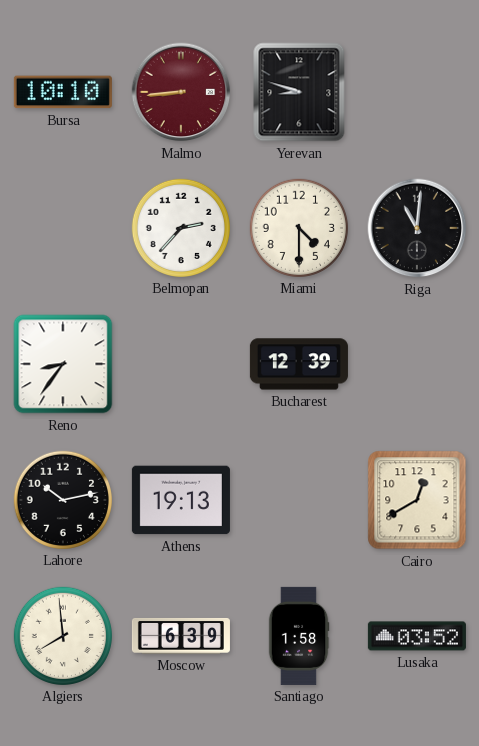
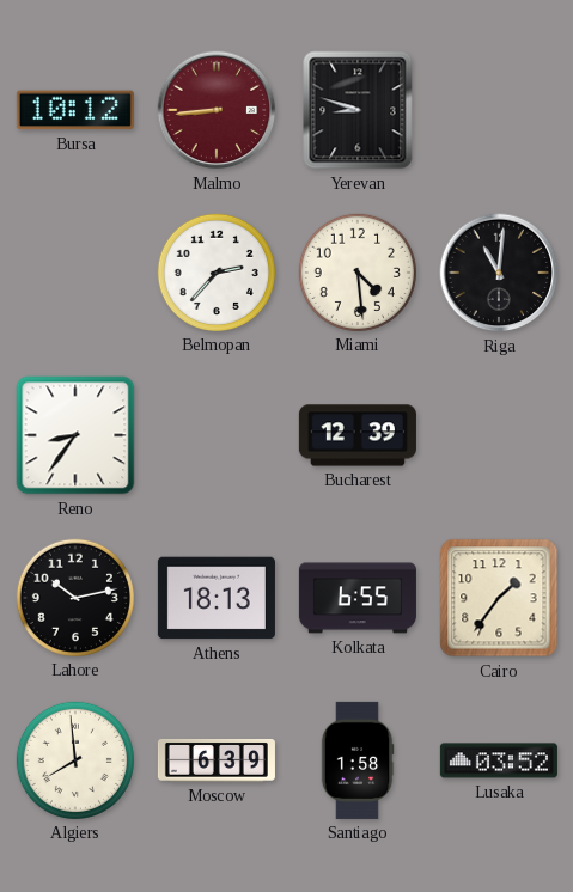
Bursa: 10:10 -> 10:12 (75, 110)
Miami: 4:30 -> 4:29 (358, 273)
Athens: 19:13 -> 18:13 (217, 598)
Kolkata: none -> 6:55 (358, 598)
Cairo: 12:40 -> 1:36 (499, 598)
